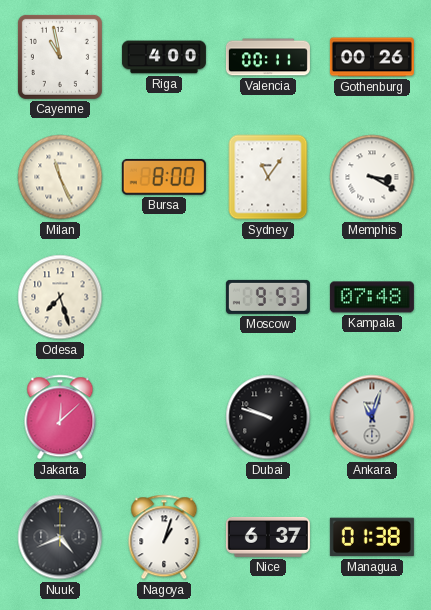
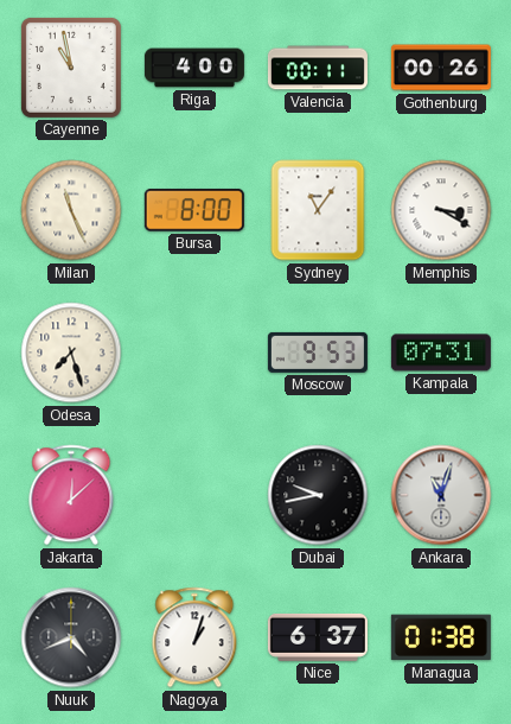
Kampala: 07:48 -> 07:31 (441, 353)
Dubai: 9:48 -> 9:43 (318, 495)
